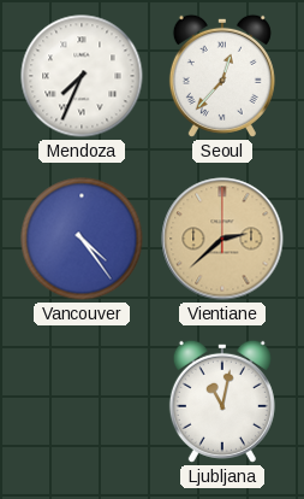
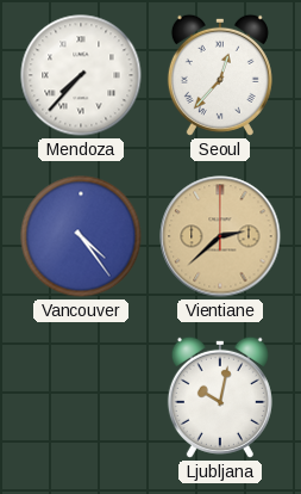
Mendoza: 7:34 -> 7:37 (81, 75)
Ljubljana: 11:02 -> 10:02 (220, 397)
